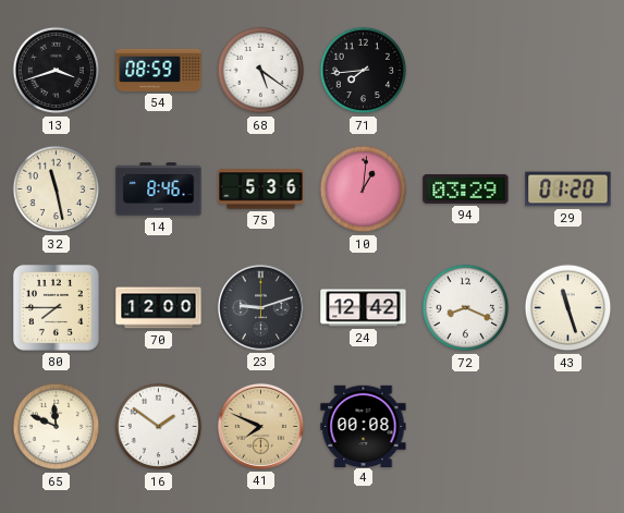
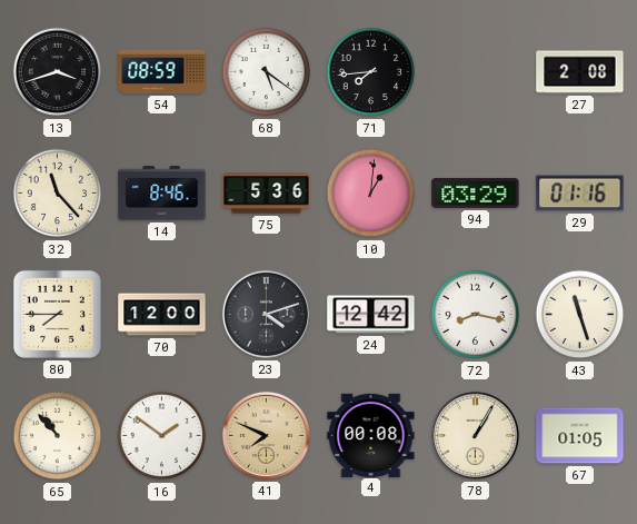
27: none -> 2:08 (580, 72)
32: 11:28 -> 11:23 (58, 194)
29: 01:20 -> 01:16 (580, 194)
23: 9:12 -> 4:12 (266, 314)
72: 8:19 -> 8:17 (476, 315)
65: 11:49 -> 10:53 (58, 436)
78: none -> 1:05 (475, 435)
67: none -> 01:05 (580, 436)
